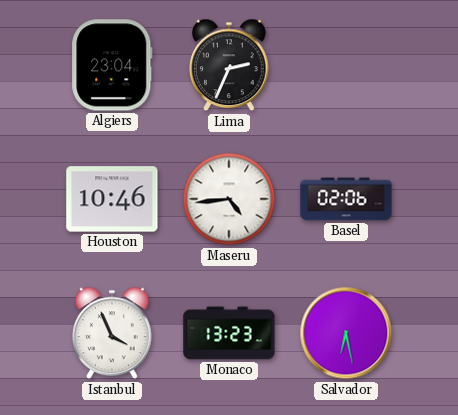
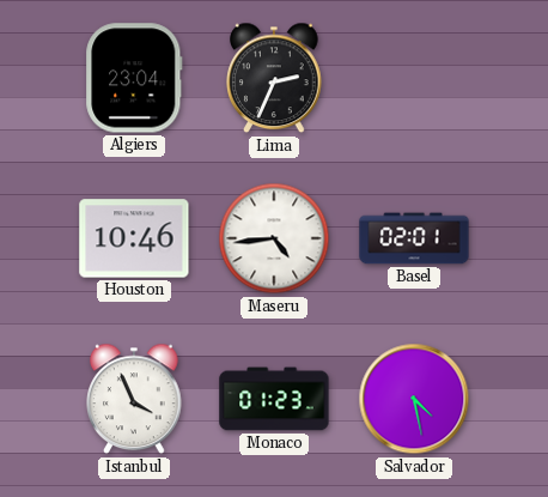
Basel: 02:06 -> 02:01 (414, 238)
Monaco: 13:23 -> 01:23 (274, 399)
Salvador: 6:28 -> 4:28 (414, 399)
